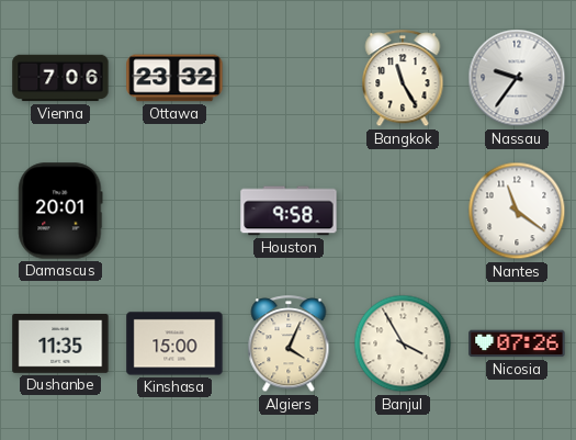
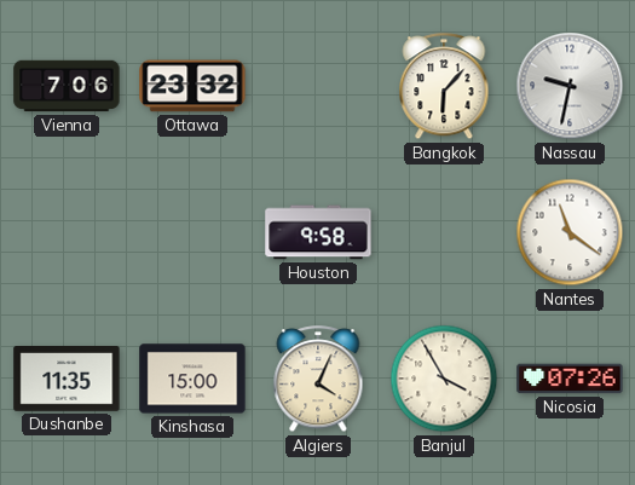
Bangkok: 11:25 -> 6:07 (444, 87)
Nassau: 9:36 -> 9:32 (570, 86)
Damascus: 20:01 -> none (60, 211)
